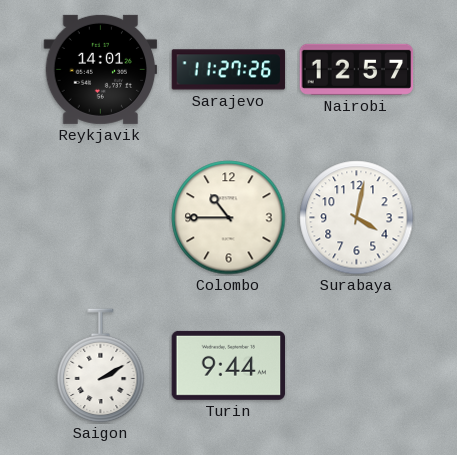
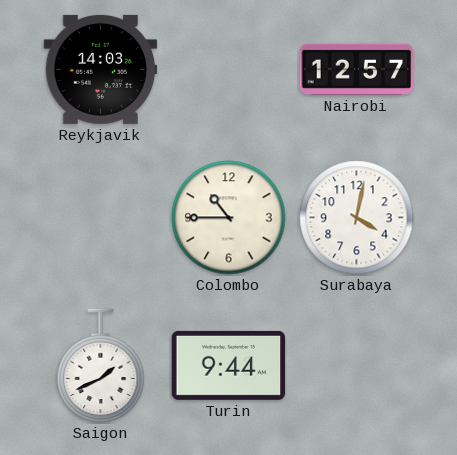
Reykjavik: 14:01 -> 14:03 (101, 69)
Sarajevo: 11:27 -> none (229, 70)
Saigon: 2:10 -> 1:41 (101, 366)
